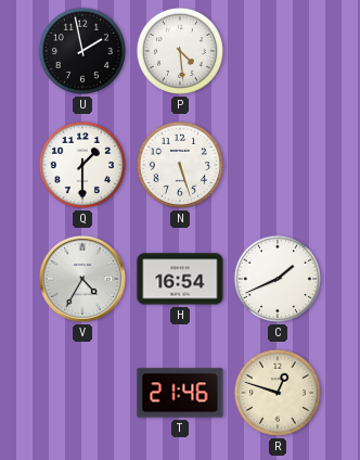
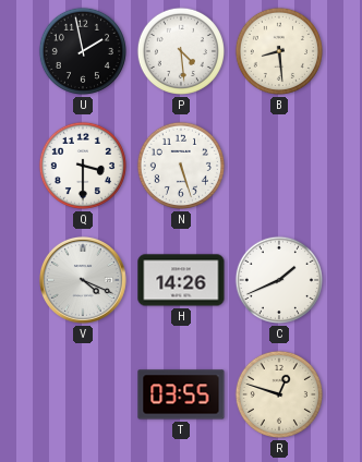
B: none -> 8:29 (279, 51)
Q: 1:30 -> 3:30 (83, 166)
V: 4:35 -> 4:19 (83, 280)
H: 16:54 -> 14:26 (181, 280)
T: 21:46 -> 03:55 (181, 394)
